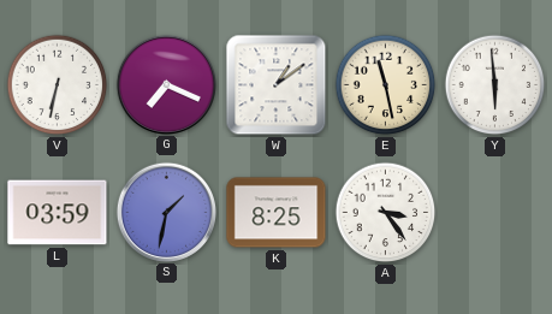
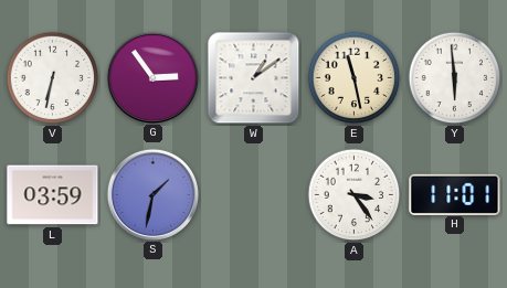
G: 7:19 -> 2:54 (152, 77)
K: 8:25 -> none (277, 213)
H: none -> 11:01 (455, 194)
